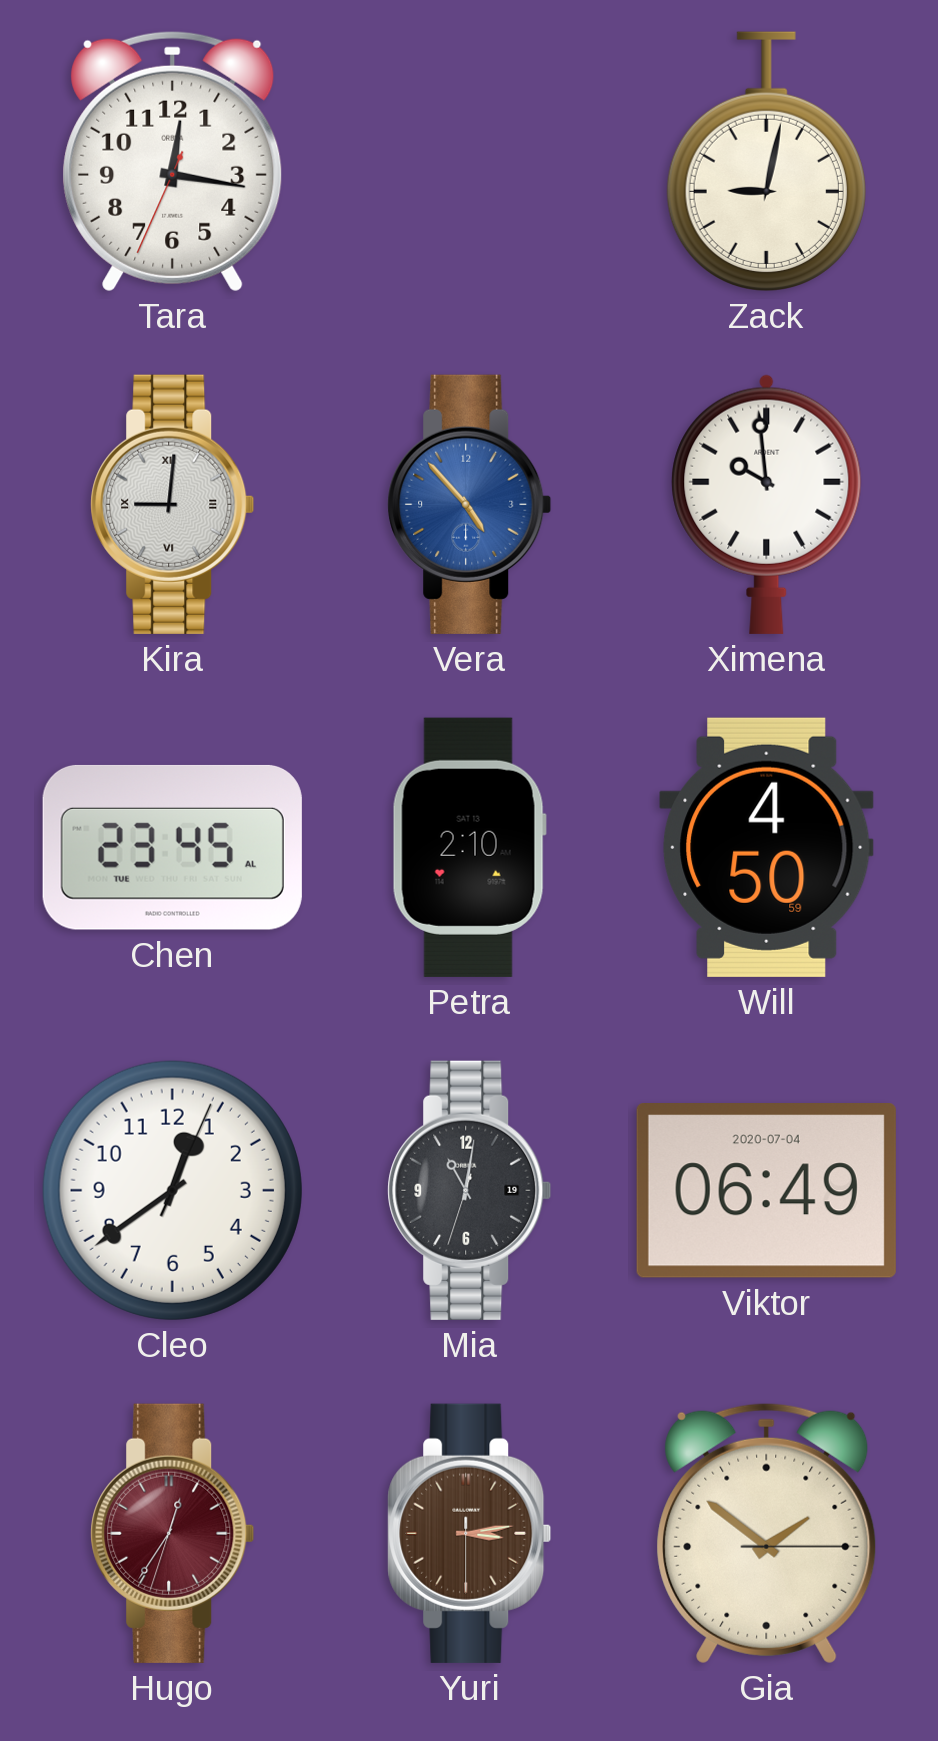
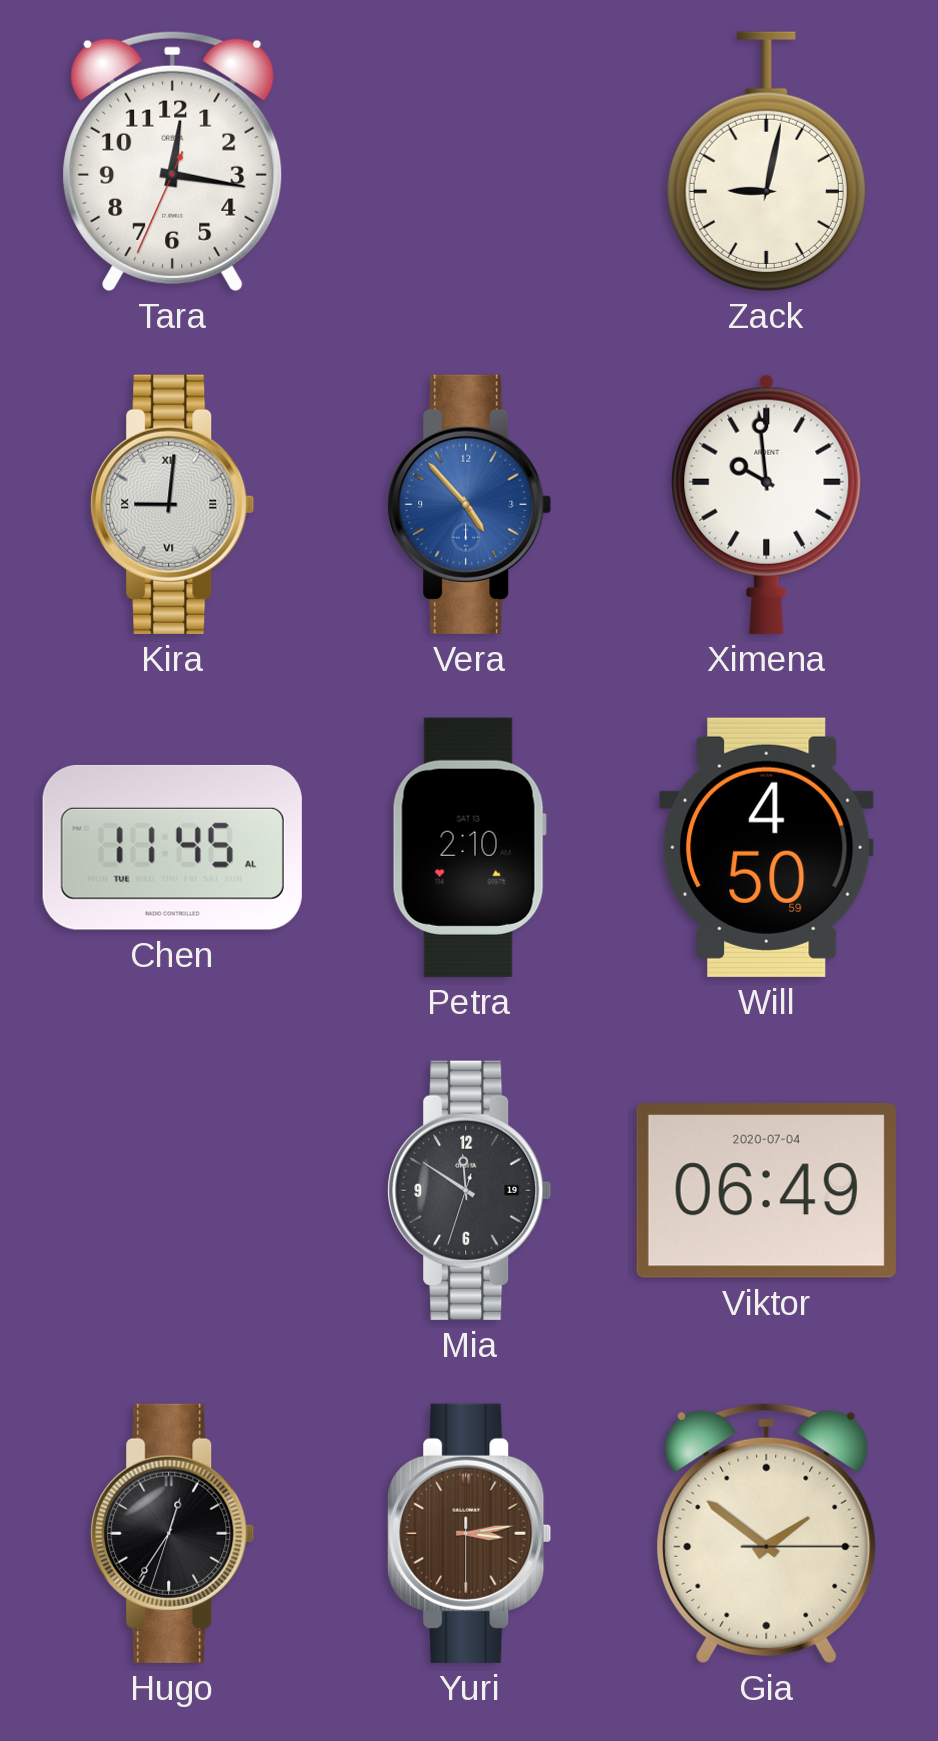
Chen: 23:45 -> 11:45 (172, 847)
Cleo: 12:39 -> none (172, 1190)
Mia: 11:01 -> 11:50 (470, 1190)
Hugo dial: burgundy -> black (173, 1533)
